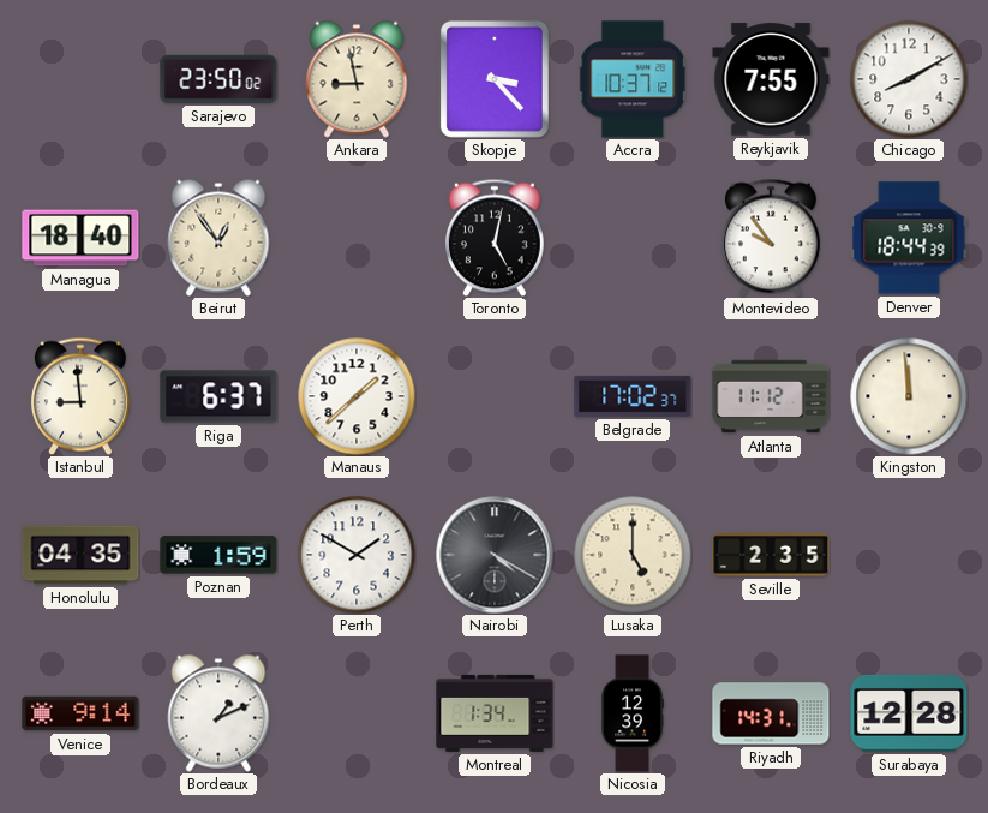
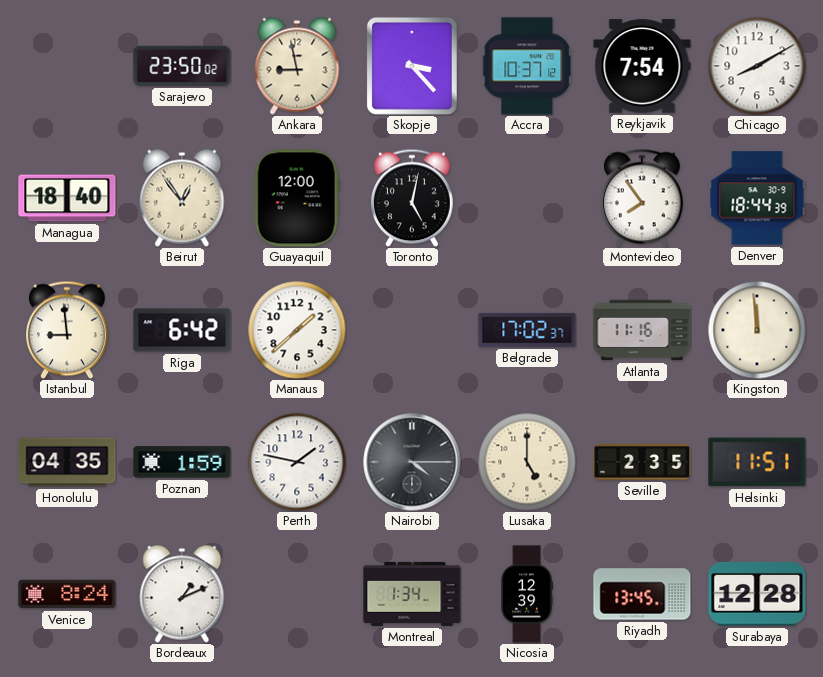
Reykjavik: 7:55 -> 7:54 (642, 66)
Guayaquil: none -> 12:00 (297, 198)
Montevideo: 9:54 -> 7:54 (643, 198)
Riga: 6:37 -> 6:42 (182, 330)
Atlanta: 11:12 -> 11:16 (642, 330)
Perth: 1:50 -> 1:47 (297, 462)
Nairobi: 4:20 -> 4:15 (412, 462)
Helsinki: none -> 11:51 (757, 462)
Venice: 9:14 -> 8:24 (67, 594)
Riyadh: 14:31 -> 13:45 (642, 594)
